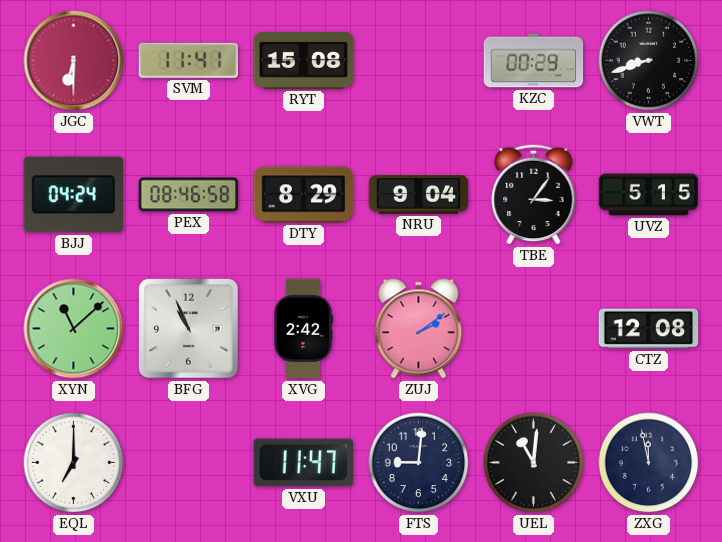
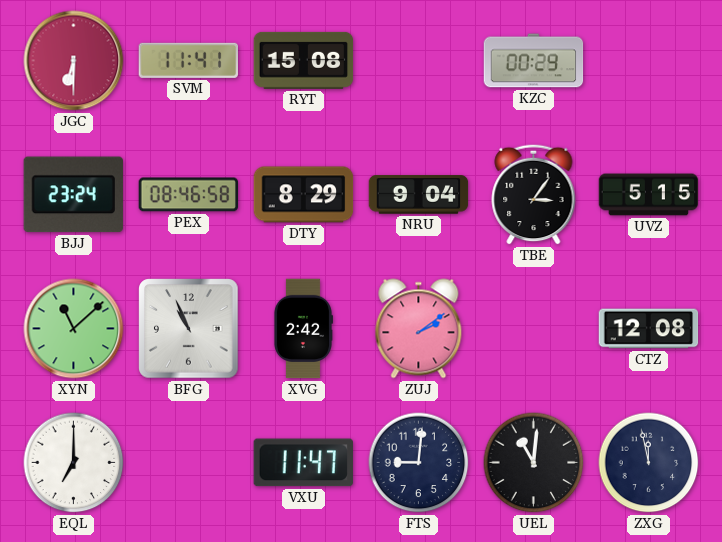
VWT: 8:42 -> none (649, 61)
BJJ: 04:24 -> 23:24 (73, 195)
